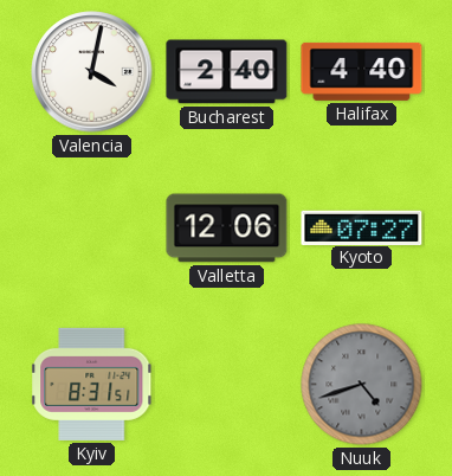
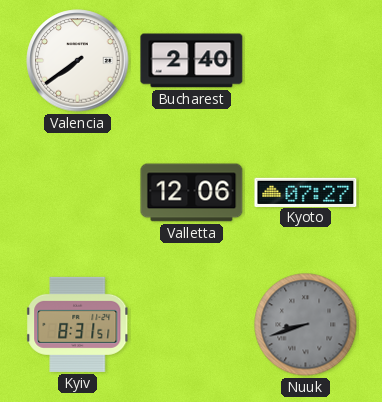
Valencia: 4:02 -> 7:39 (78, 61)
Halifax: 4:40 -> none (362, 71)
Nuuk: 4:42 -> 8:42 (306, 325)
